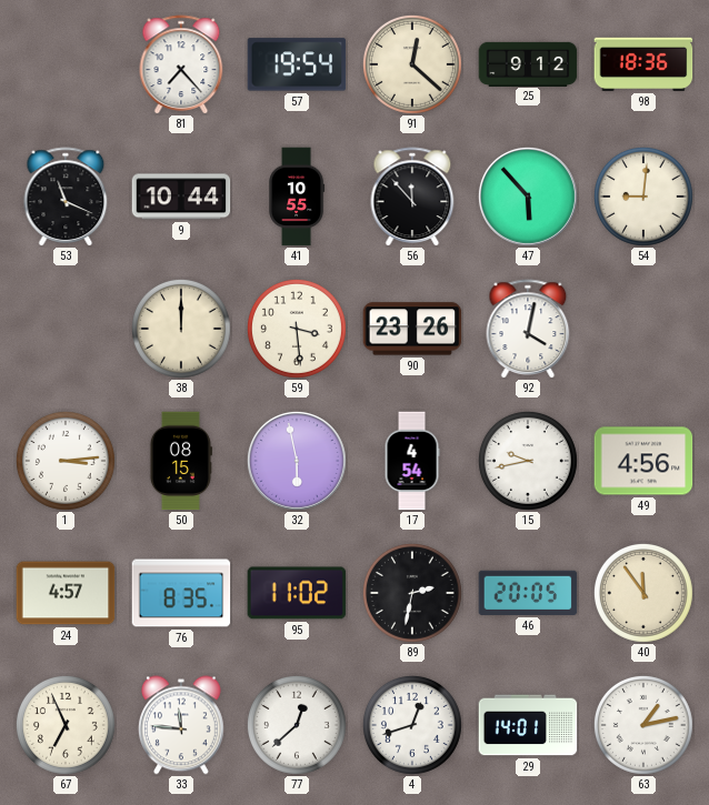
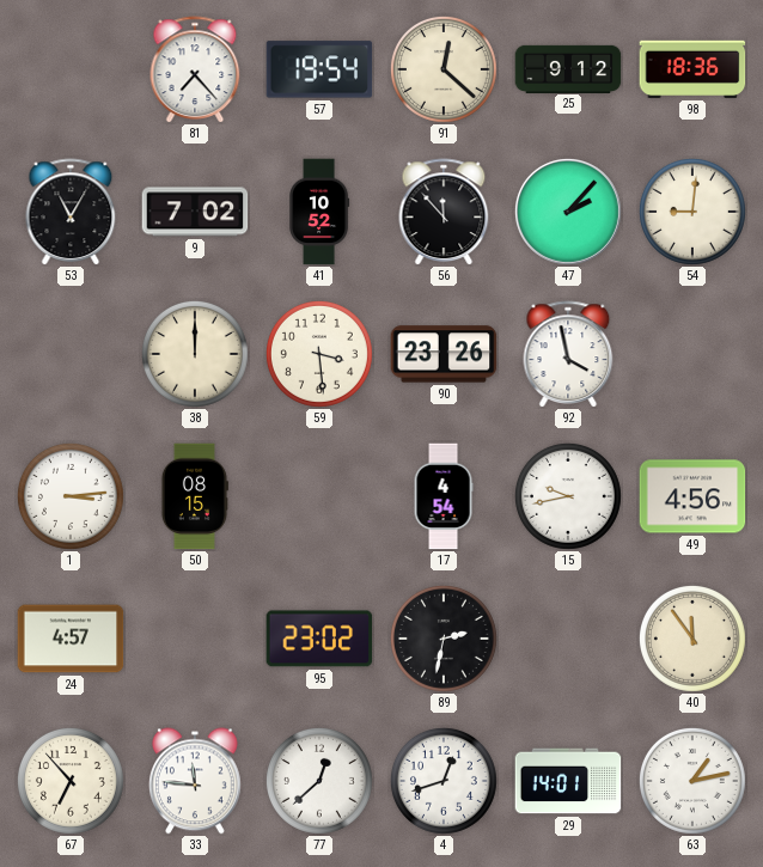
53: 11:19 -> 11:05 (71, 212)
9: 10:44 -> 7:02 (195, 212)
41: 10:55 -> 10:52 (319, 212)
47: 5:53 -> 2:07 (568, 212)
92: 4:02 -> 3:58 (568, 354)
32: 5:58 -> none (297, 461)
76: 8:35 -> none (181, 593)
95: 11:02 -> 23:02 (319, 639)
46: 20:05 -> none (528, 593)
67: 6:56 -> 6:53 (71, 781)
